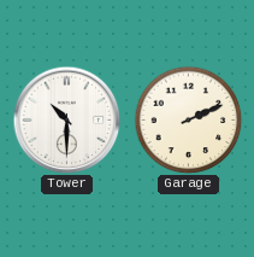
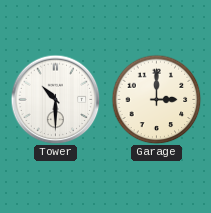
Garage: 2:11 -> 3:00 (156, 99)
